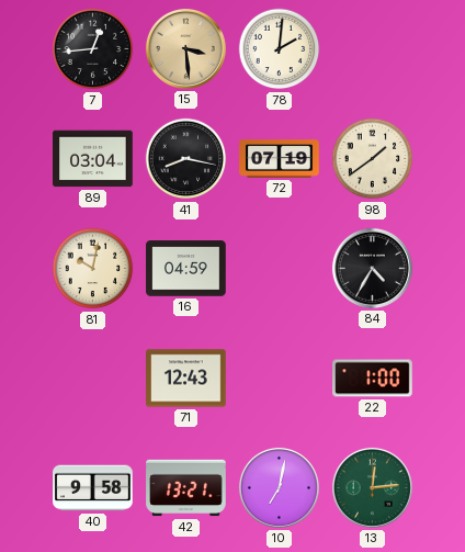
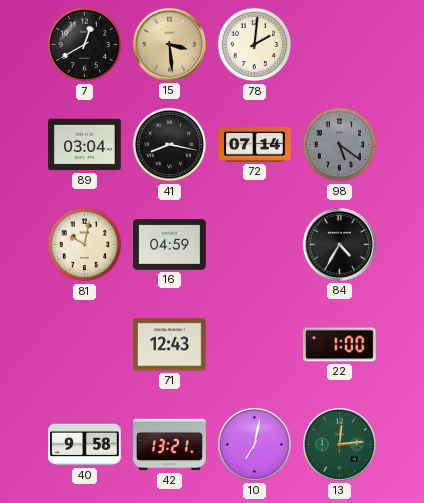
7: 12:44 -> 12:40 (85, 45)
72: 07:19 -> 07:14 (255, 145)
98: 1:39 -> 5:21 (340, 145)
98 dial: cream -> grey (340, 145)
